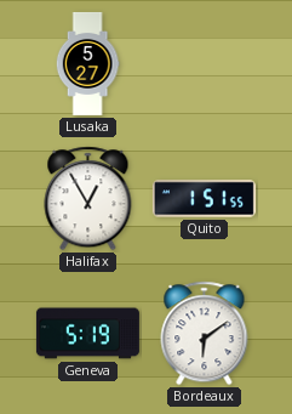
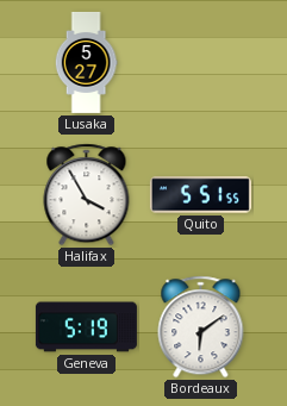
Halifax: 12:55 -> 3:55 (87, 195)
Quito: 1:51 -> 5:51 (200, 195)
